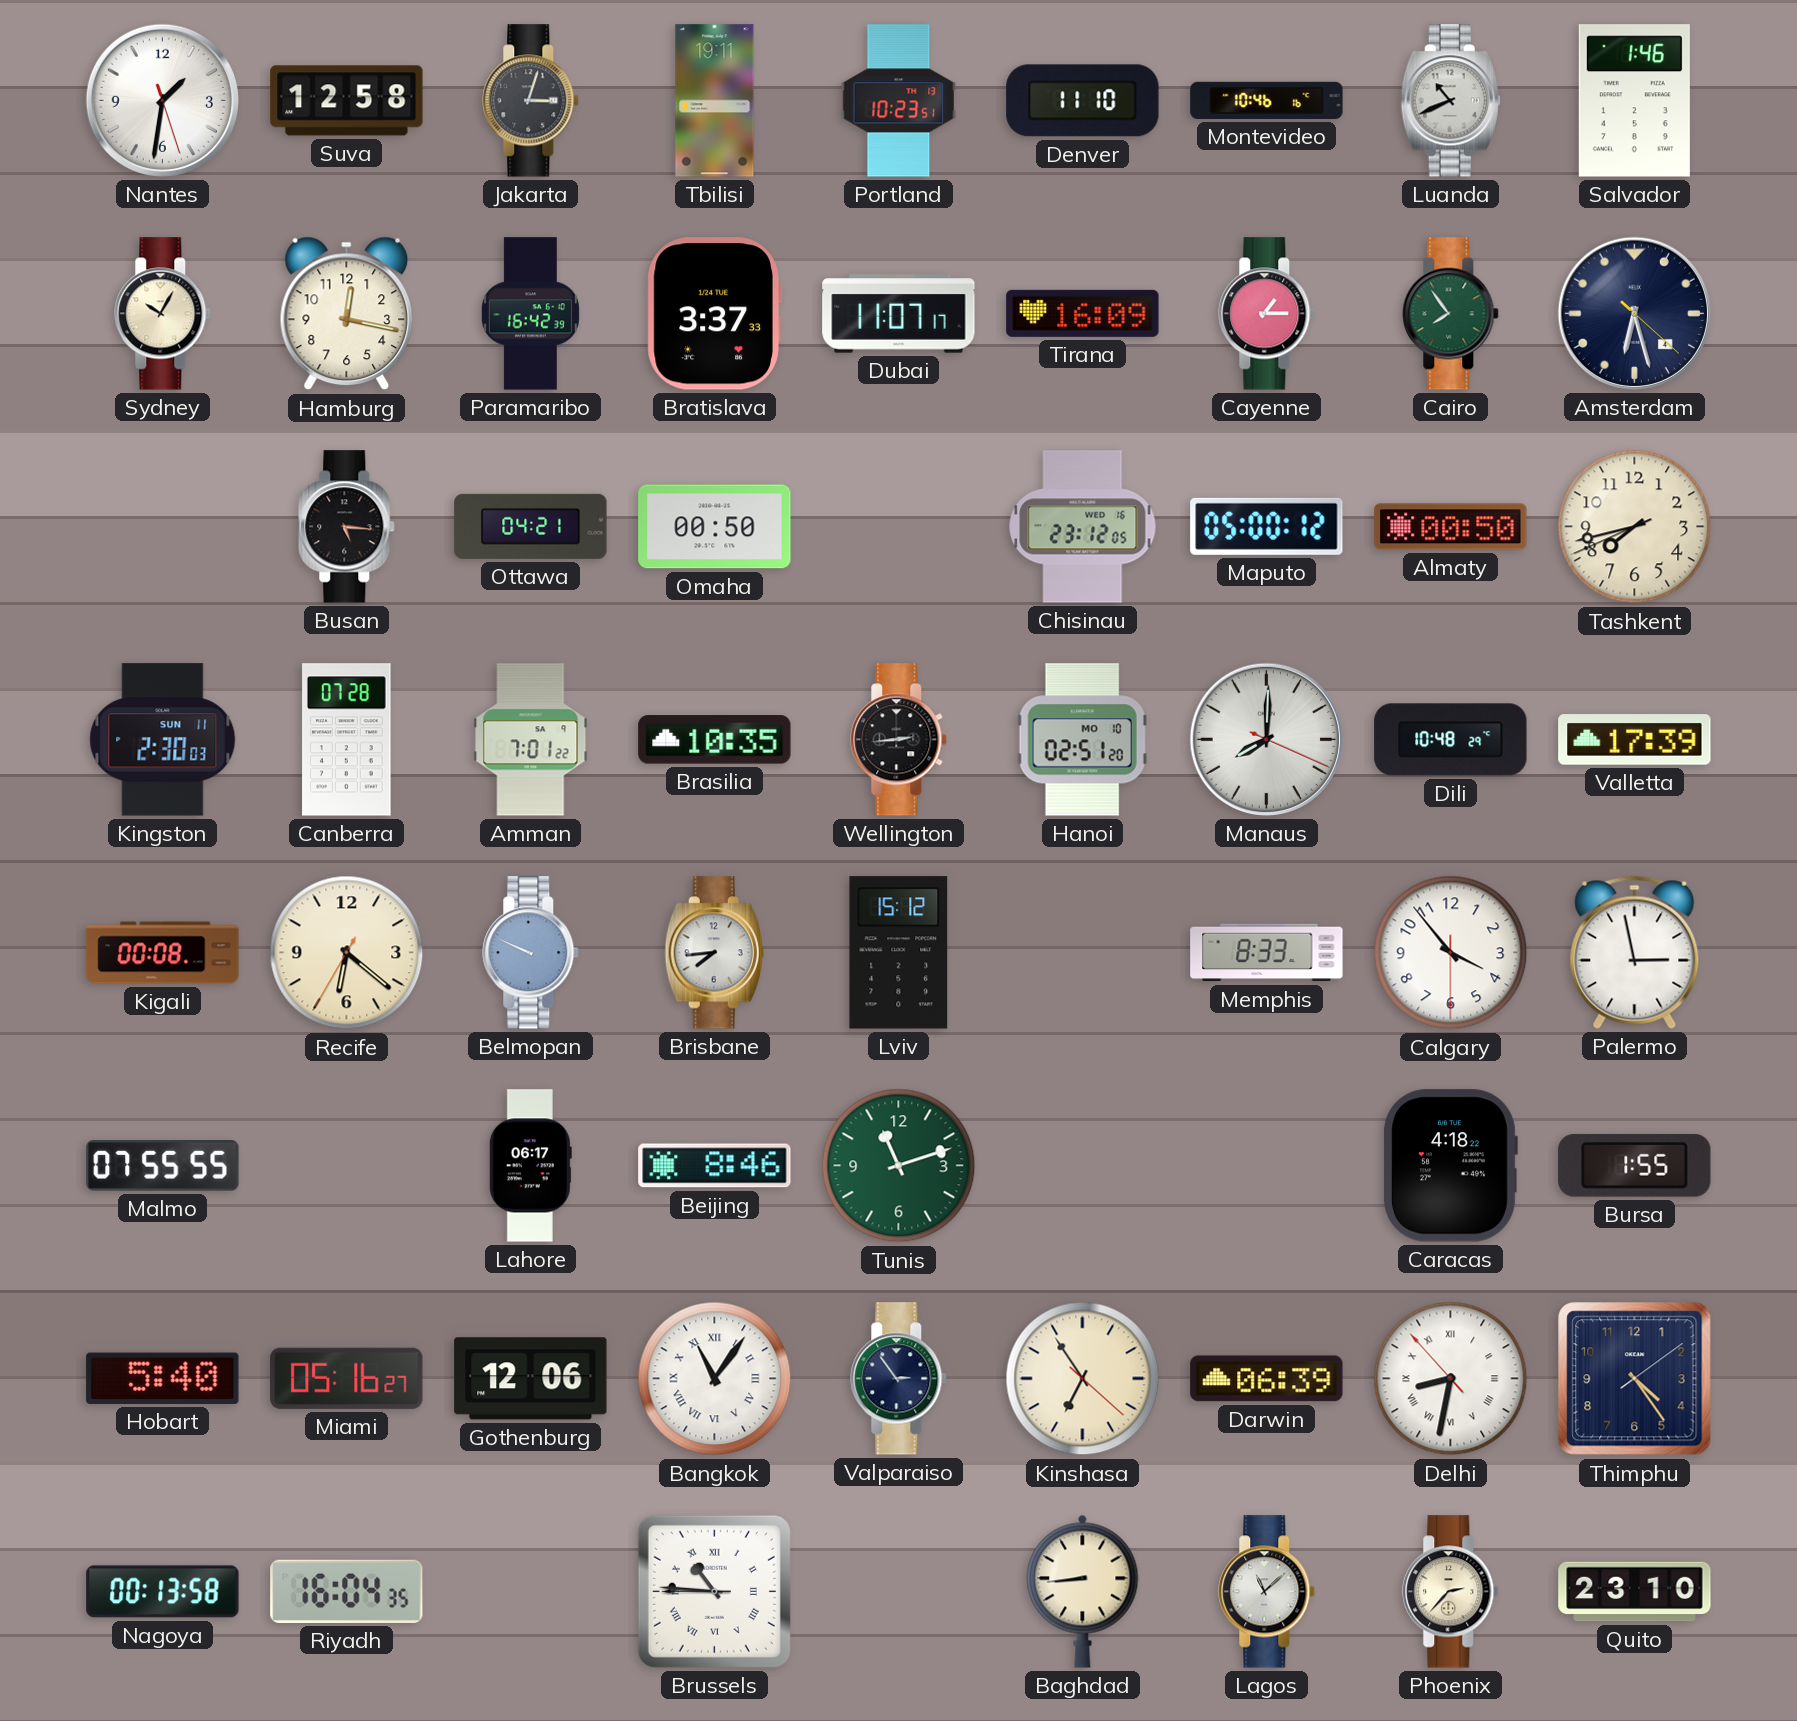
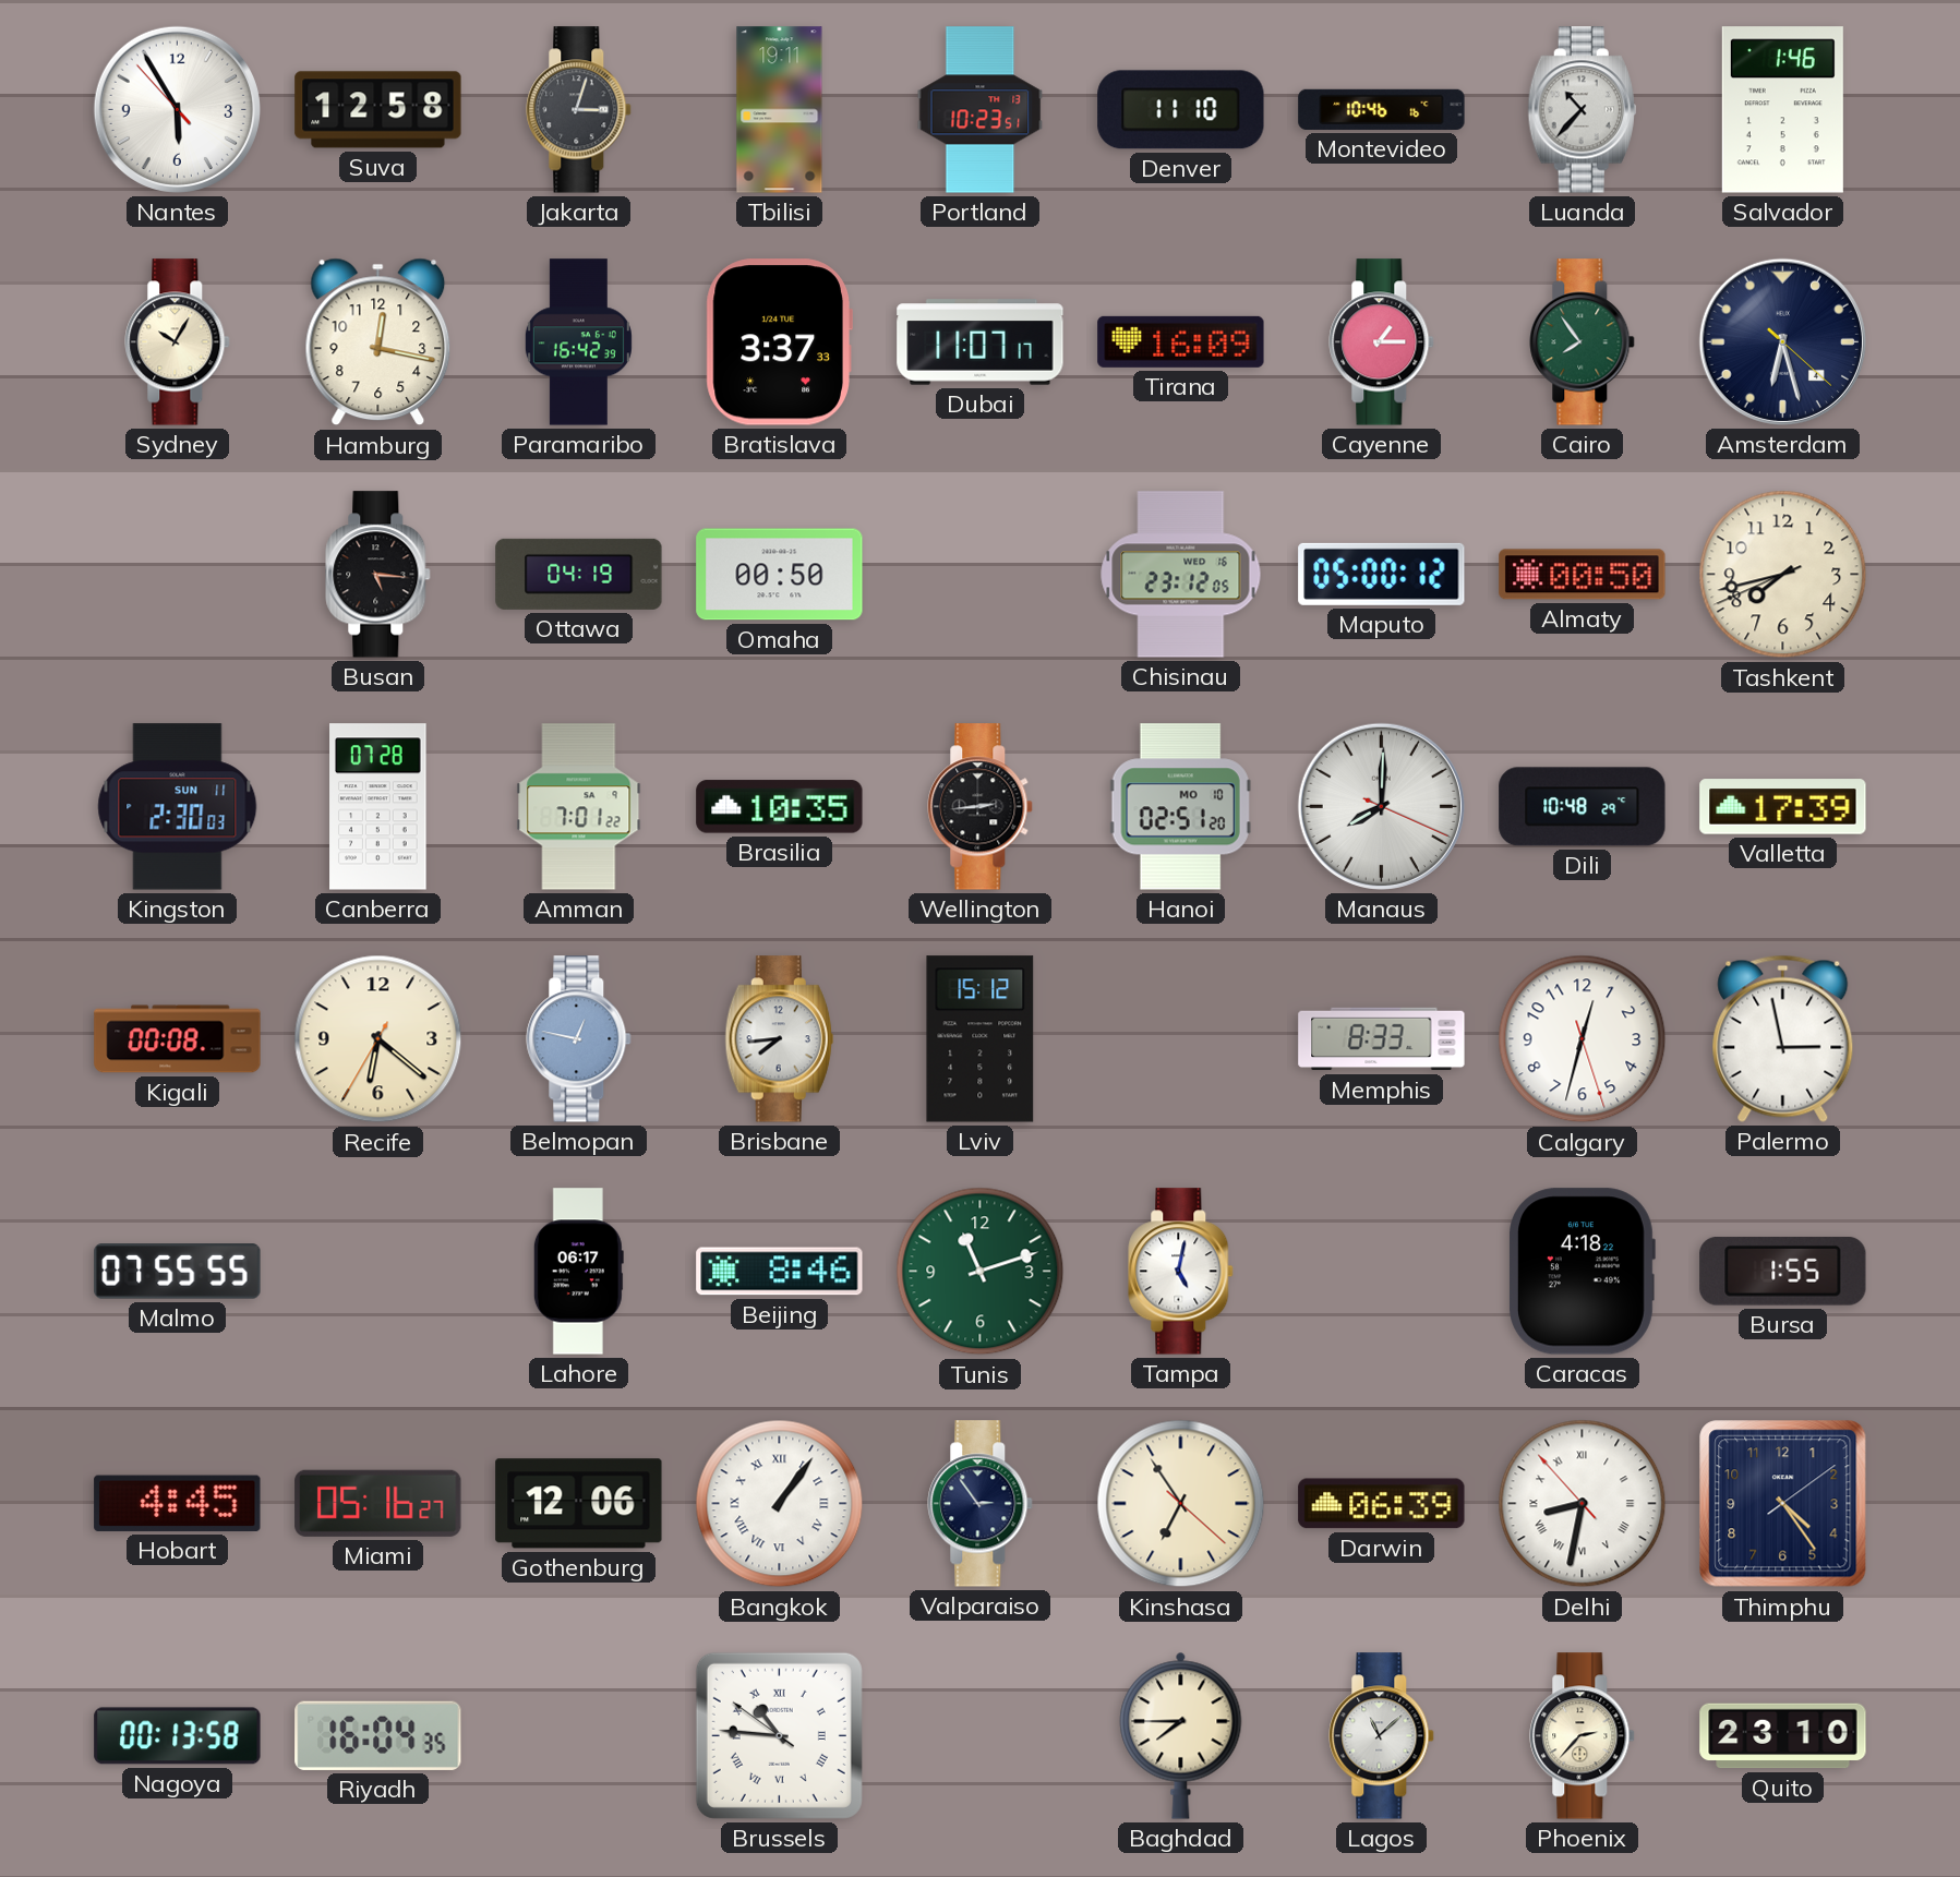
Nantes: 1:31 -> 5:54 (177, 109)
Luanda: 10:41 -> 10:37 (1582, 110)
Ottawa: 04:21 -> 04:19 (579, 574)
Belmopan: 9:49 -> 12:47 (579, 1039)
Calgary: 3:53 -> 12:32 (1583, 1039)
Tampa: none -> 5:02 (1181, 1272)
Hobart: 5:40 -> 4:45 (178, 1503)
Bangkok: 11:06 -> 1:06 (780, 1504)
Brussels: 10:45:45 -> 10:45:51 (779, 1735)
Baghdad: 8:44 -> 7:45 (1181, 1735)
